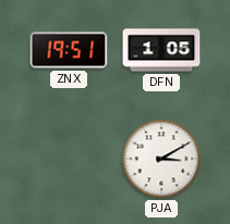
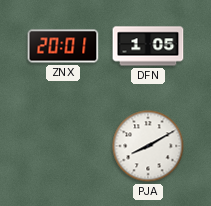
ZNX: 19:51 -> 20:01 (63, 46)
PJA: 3:10 -> 8:10 (148, 146)
